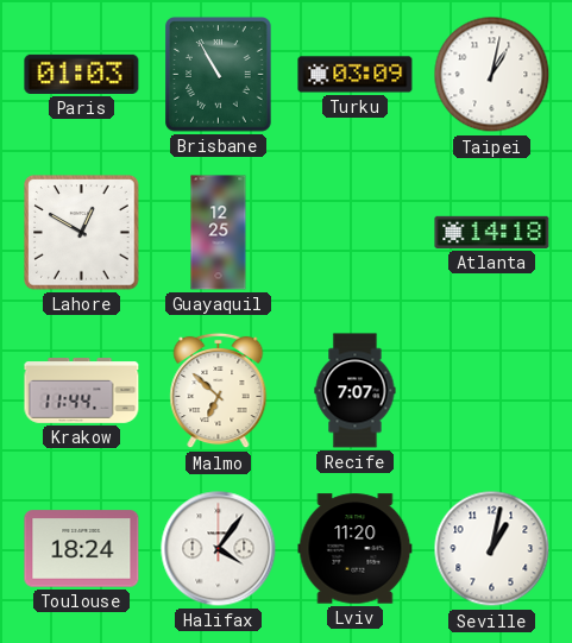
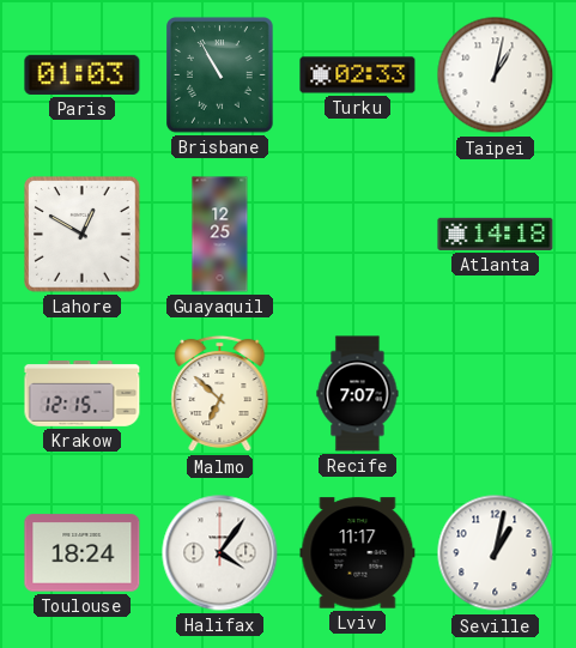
Turku: 03:09 -> 02:33 (358, 75)
Krakow: 11:44 -> 12:15 (83, 394)
Lviv: 11:20 -> 11:17 (358, 553)
